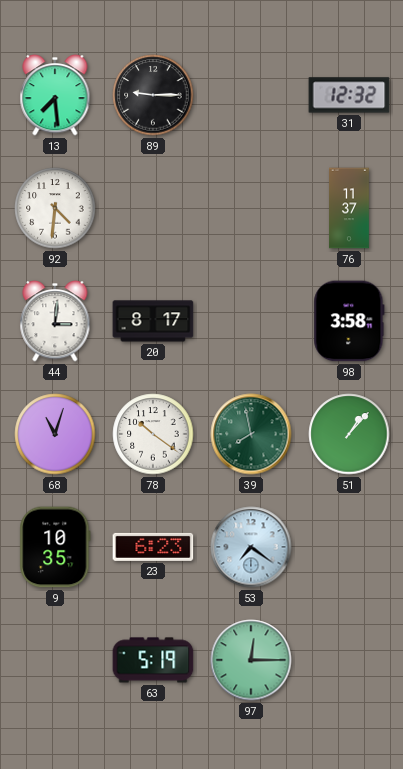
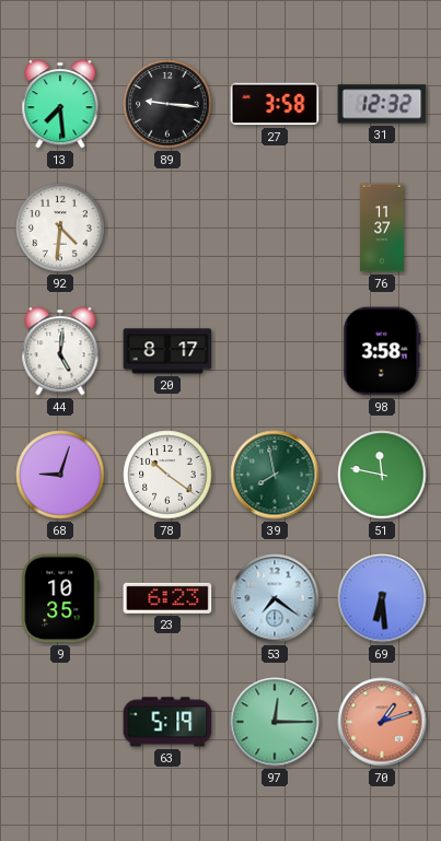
89: 9:15 -> 9:16 (167, 104)
27: none -> 3:58 (275, 104)
44: 3:01 -> 5:01 (60, 351)
68: 11:03 -> 9:03 (60, 475)
51: 1:07 -> 11:47 (382, 475)
69: none -> 6:29 (382, 598)
70: none -> 1:12 (382, 722)
